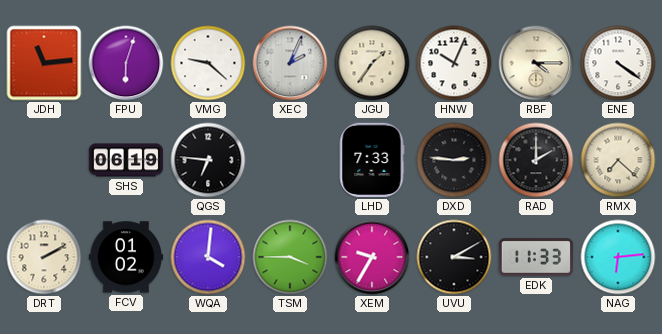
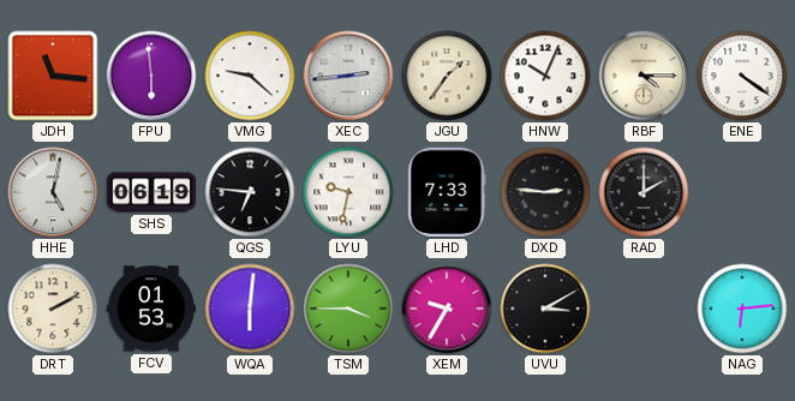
JDH: 11:14 -> 11:16 (53, 76)
FPU: 6:03 -> 5:59 (151, 76)
XEC: 2:04 -> 2:44 (348, 76)
HHE: none -> 5:02 (53, 192)
LYU: none -> 9:32 (348, 192)
RMX: 7:22 -> none (618, 160)
FCV: 01:02 -> 01:53 (151, 309)
WQA: 4:01 -> 6:01 (250, 309)
EDK: 11:33 -> none (536, 257)
